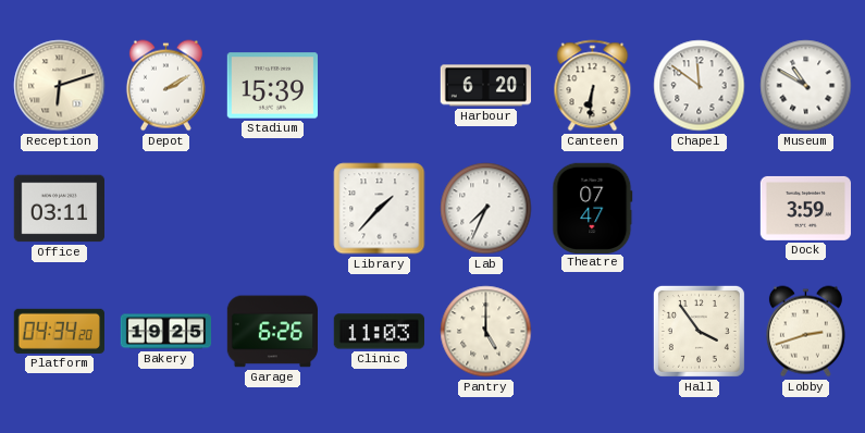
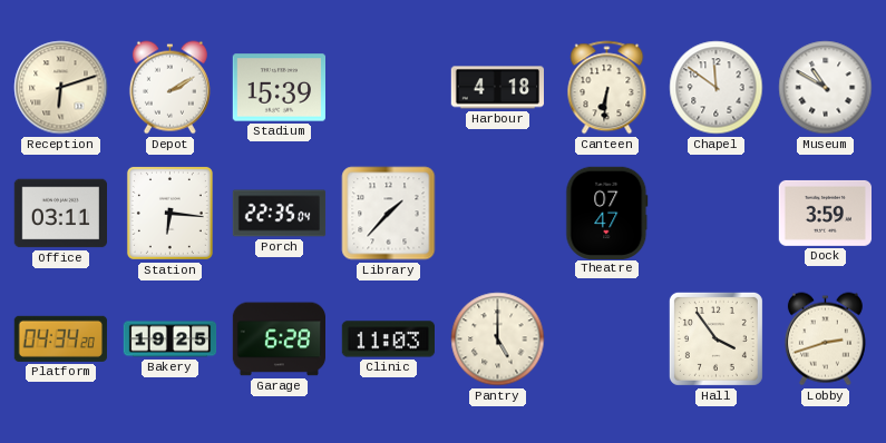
Harbour: 6:20 -> 4:18 (497, 88)
Station: none -> 6:16 (169, 213)
Porch: none -> 22:35 (280, 214)
Lab: 7:34 -> none (486, 209)
Garage: 6:26 -> 6:28 (279, 339)
